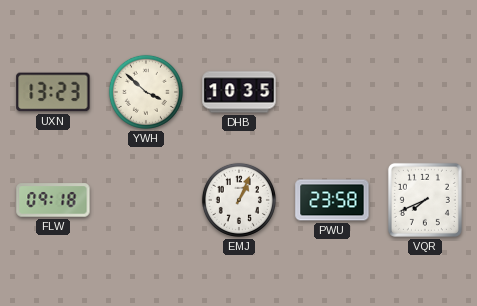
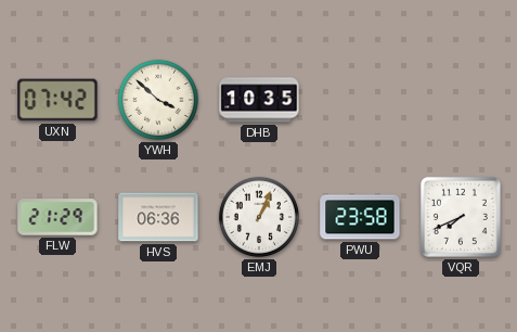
UXN: 13:23 -> 07:42 (57, 100)
FLW: 09:18 -> 21:29 (57, 217)
HVS: none -> 06:36 (158, 217)
